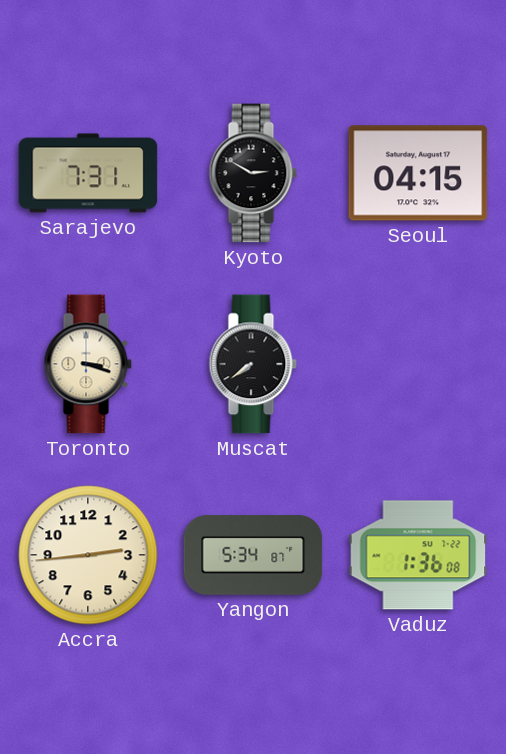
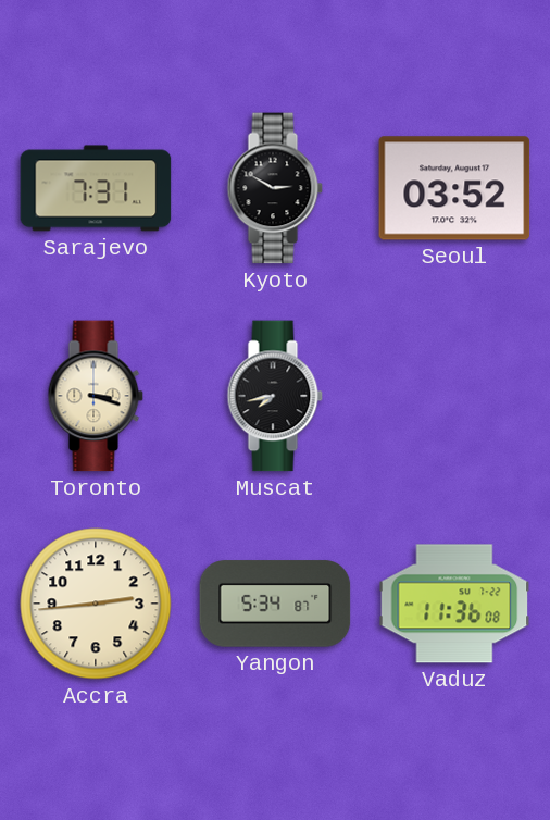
Seoul: 04:15 -> 03:52 (454, 188)
Muscat: 7:39 -> 7:43 (275, 396)
Vaduz: 1:36 -> 11:36 (454, 604)
